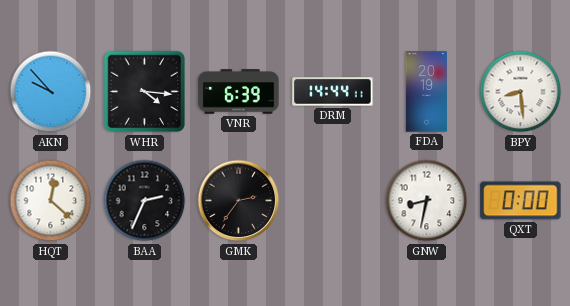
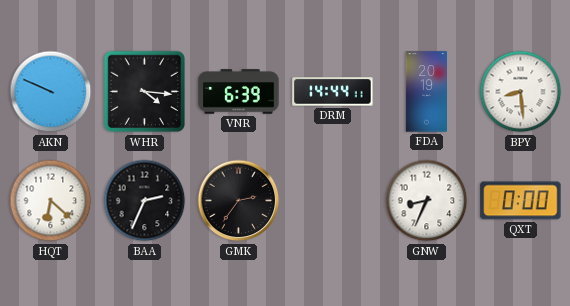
AKN: 9:53 -> 9:49 (51, 92)
HQT: 12:22 -> 6:22 (51, 201)
GNW: 8:32 -> 8:34 (427, 201)
